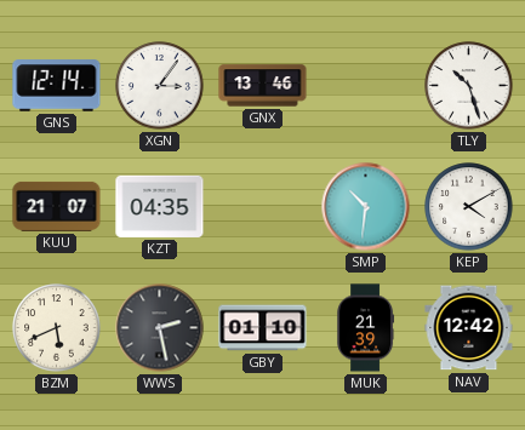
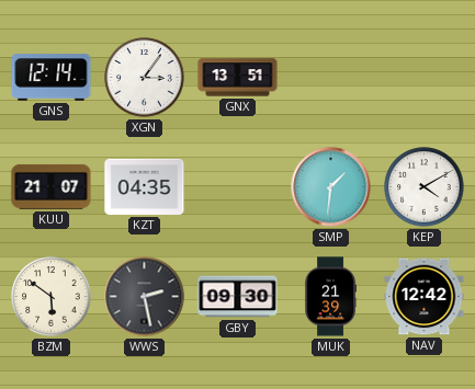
GNX: 13:46 -> 13:51 (238, 78)
TLY: 10:27 -> none (469, 86)
SMP: 10:31 -> 1:31 (331, 187)
BZM: 5:41 -> 5:51 (52, 297)
GBY: 01:10 -> 09:30 (238, 297)
